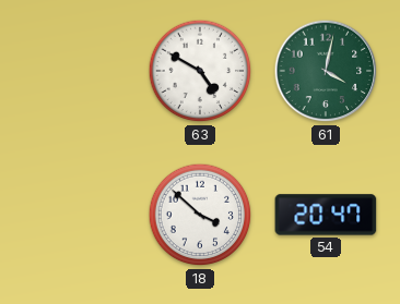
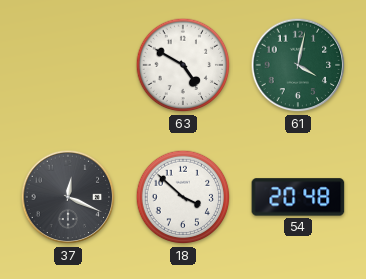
37: none -> 12:19 (68, 197)
54: 20:47 -> 20:48 (298, 197)
